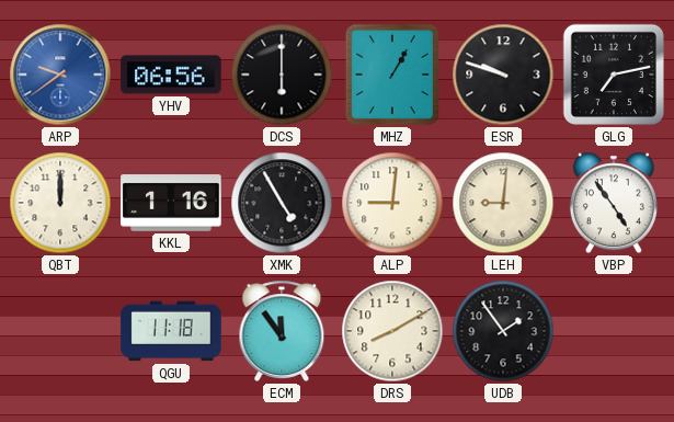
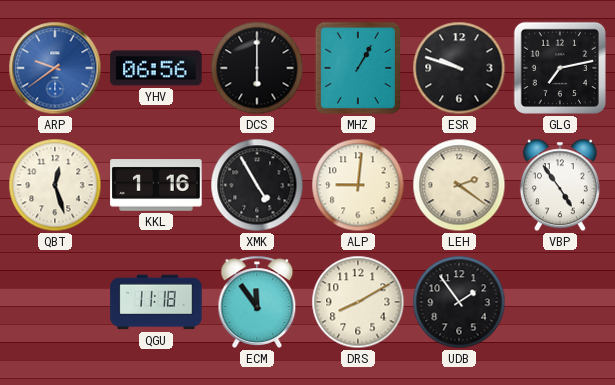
QBT: 12:00 -> 12:27 (55, 185)
LEH: 9:01 -> 2:21 (459, 185)
